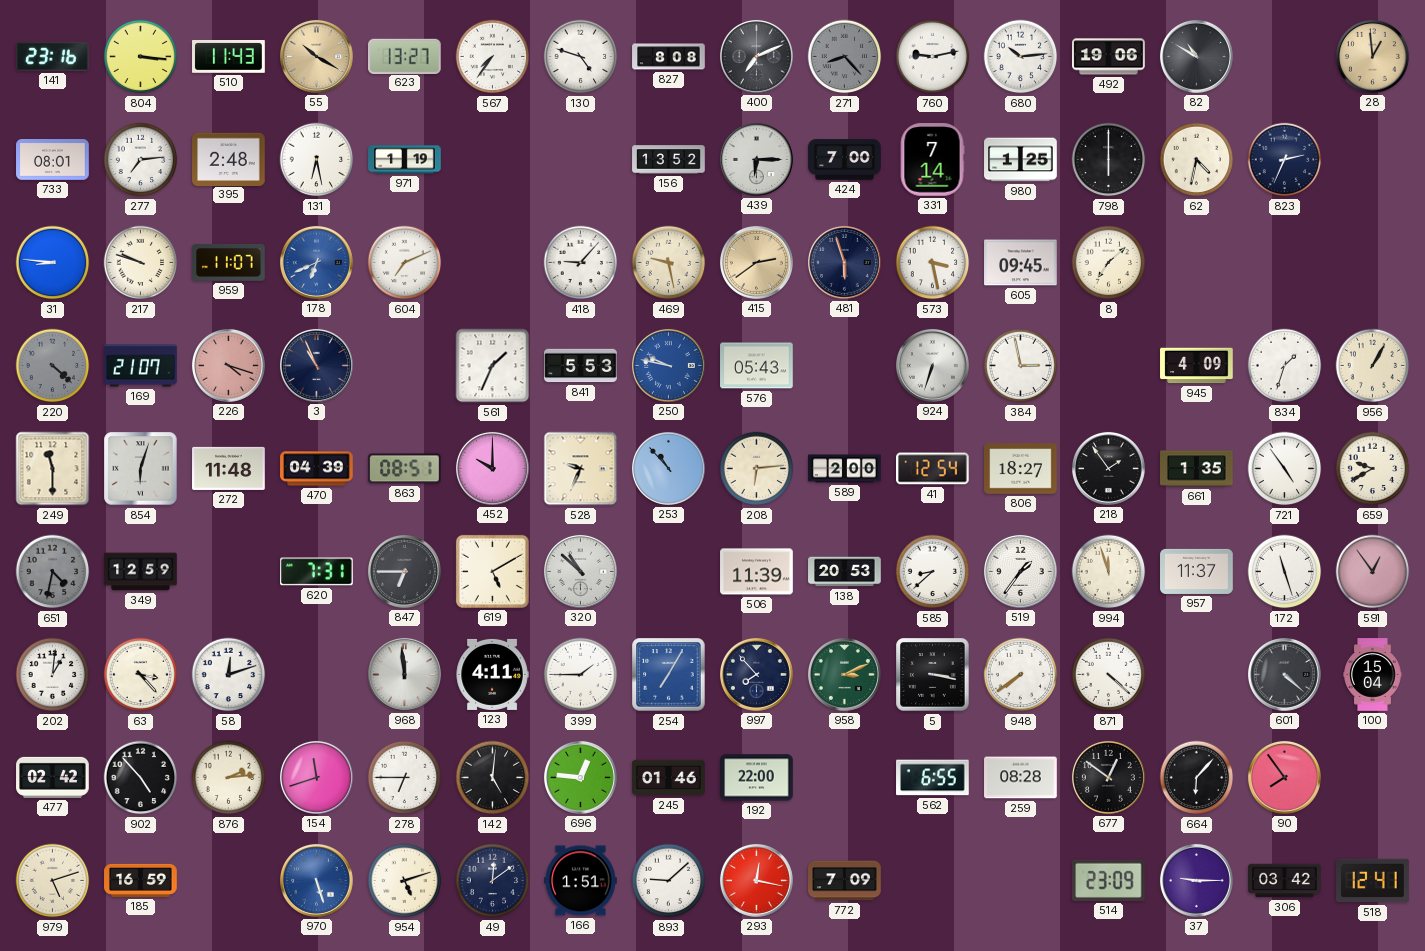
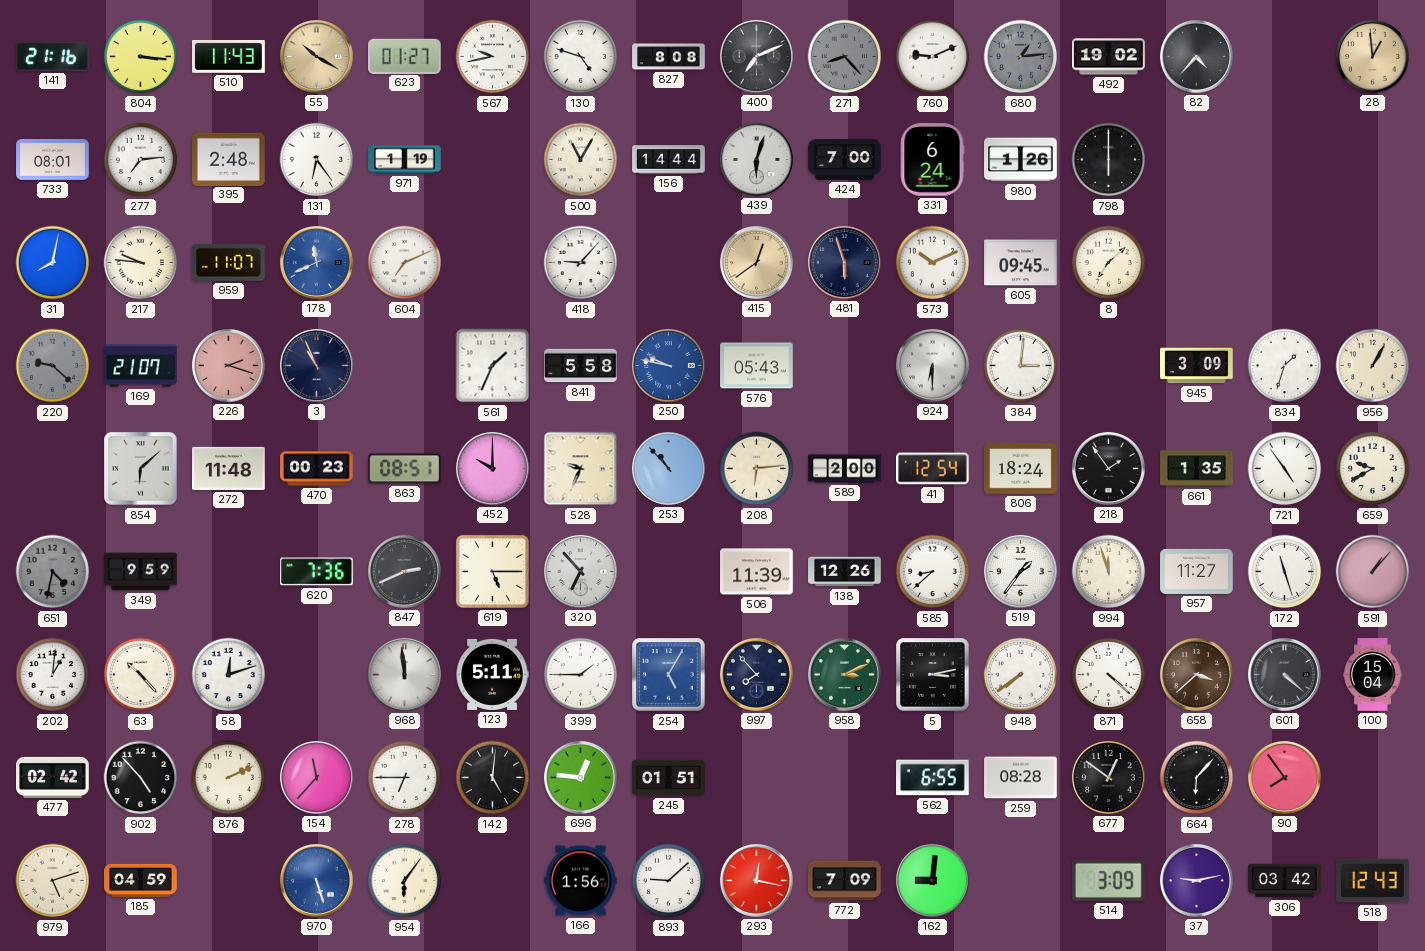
141: 23:16 -> 21:16 (53, 56)
623: 13:27 -> 01:27 (405, 56)
567: 7:36 -> 9:43 (493, 57)
760: 9:13 -> 9:11 (933, 57)
680: 10:14 -> 1:14 (1021, 57)
680 dial: white -> grey (1021, 57)
492: 19:06 -> 19:02 (1109, 57)
82: 10:50 -> 4:37 (1196, 56)
131: 6:28 -> 6:24 (317, 160)
500: none -> 11:05 (581, 160)
156: 13:52 -> 14:44 (669, 160)
439: 6:15 -> 6:03 (756, 159)
331: 7:14 -> 6:24 (932, 160)
980: 1:25 -> 1:26 (1021, 160)
62: 4:32 -> none (1197, 160)
823: 2:34 -> none (1285, 160)
31: 8:46 -> 8:02 (53, 263)
217: 9:48 -> 9:46 (141, 263)
178: 6:41 -> 11:41 (316, 262)
469: 9:28 -> none (669, 263)
415: 2:39 -> 12:39 (756, 262)
573: 3:28 -> 10:11 (933, 263)
220: 4:22 -> 9:22 (53, 366)
226: 4:18 -> 2:18 (228, 365)
841: 5:53 -> 5:58 (581, 366)
924: 6:33 -> 6:30 (932, 365)
384: 2:58 -> 3:01 (1021, 366)
945: 4:09 -> 3:09 (1197, 366)
249: 11:30 -> none (53, 469)
854: 6:03 -> 6:08 (141, 469)
470: 04:39 -> 00:23 (317, 469)
806: 18:27 -> 18:24 (1021, 469)
349: 12:59 -> 9:59 (141, 572)
620: 7:31 -> 7:36 (317, 572)
847: 6:45 -> 2:41 (404, 571)
619: 5:10 -> 5:15 (492, 571)
320: 10:52 -> 6:53 (580, 571)
138: 20:53 -> 12:26 (845, 572)
957: 11:37 -> 11:27 (1197, 571)
591: 12:54 -> 1:07 (1373, 572)
63: 3:23 -> 10:23 (141, 675)
123: 4:11 -> 5:11 (492, 674)
254: 7:05 -> 5:05 (669, 675)
5: 3:17 -> 3:13 (933, 675)
658: none -> 3:38 (1196, 674)
876: 2:14 -> 2:11 (229, 778)
154: 11:42 -> 11:37 (316, 777)
245: 01:46 -> 01:51 (669, 778)
192: 22:00 -> none (757, 778)
185: 16:59 -> 04:59 (141, 880)
954: 5:12 -> 6:06 (405, 881)
49: 12:09 -> none (493, 881)
166: 1:51 -> 1:56 (581, 881)
162: none -> 9:01 (932, 880)
514: 23:09 -> 3:09 (1109, 880)
37: 9:15 -> 9:13 (1196, 880)
518: 12:41 -> 12:43 (1373, 881)
